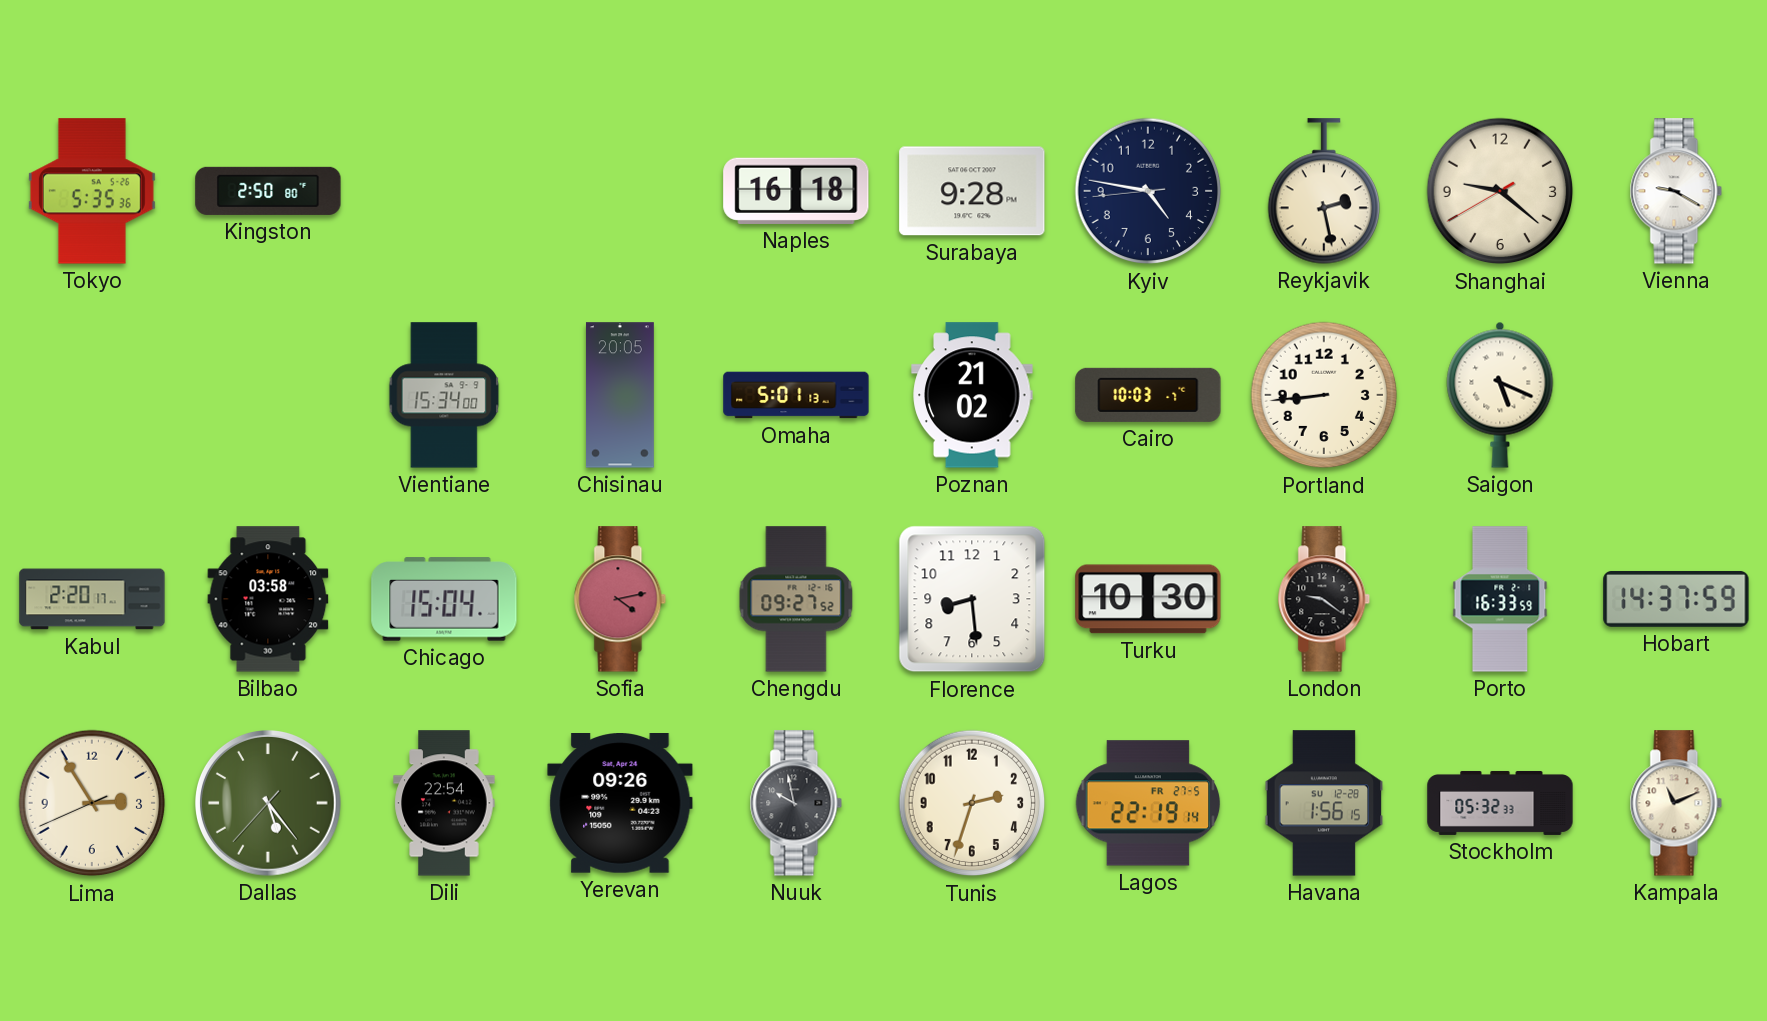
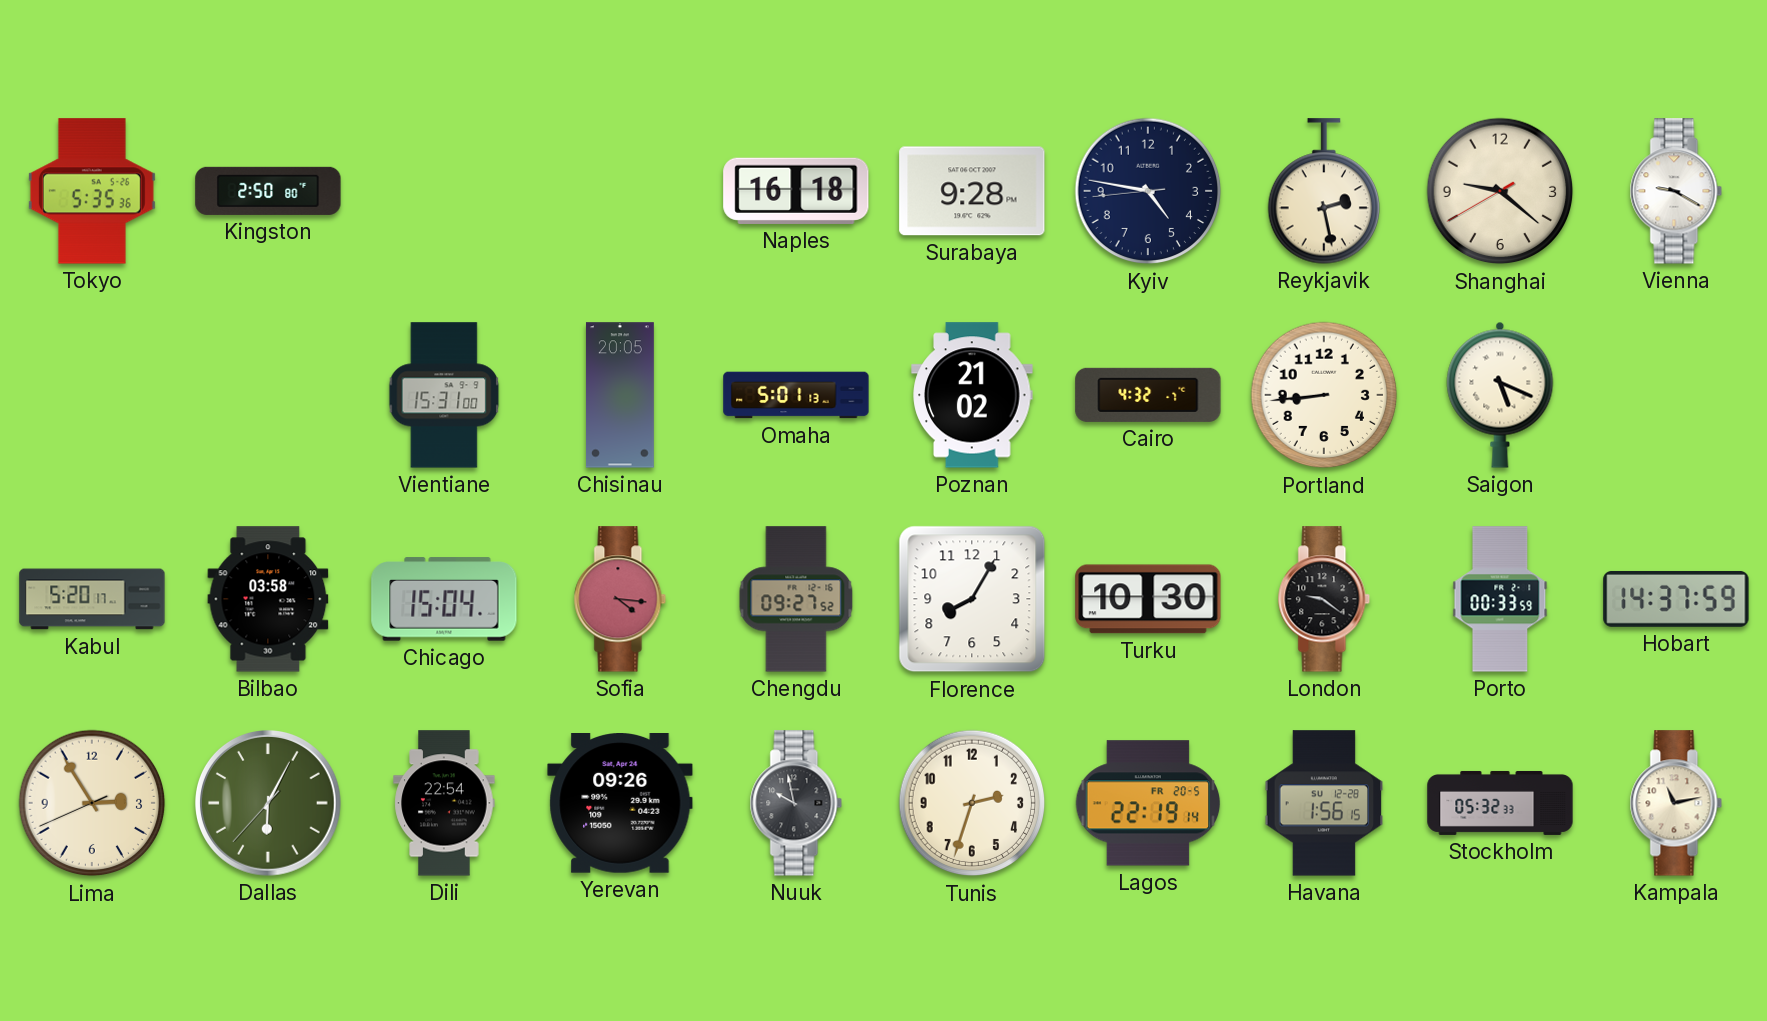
Vientiane: 15:34 -> 15:31 (444, 395)
Cairo: 10:03 -> 4:32 (1148, 395)
Kabul: 2:20 -> 5:20 (92, 599)
Sofia: 4:13 -> 4:16 (620, 599)
Florence: 8:29 -> 8:05 (972, 599)
Porto: 16:33 -> 00:33 (1500, 599)
Dallas: 5:23 -> 6:04 (269, 804)
Lagos date: FR 27-5 -> FR 20-5 (1148, 803)
Kampala: 11:11 -> 11:13 (1676, 803)
